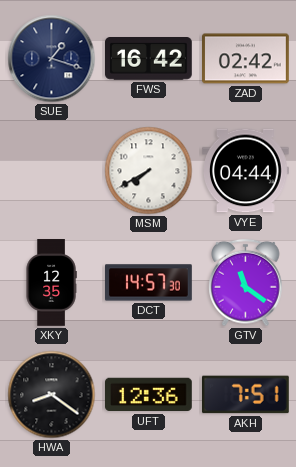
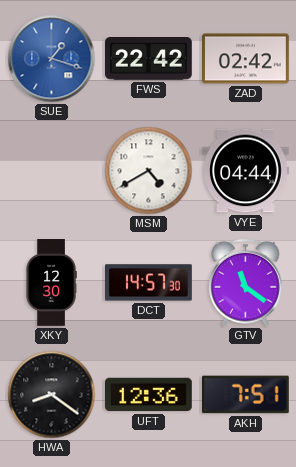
SUE dial: navy -> blue (52, 59)
FWS: 16:42 -> 22:42 (149, 59)
MSM: 7:40 -> 4:40 (149, 171)
XKY: 12:35 -> 12:30 (51, 283)
